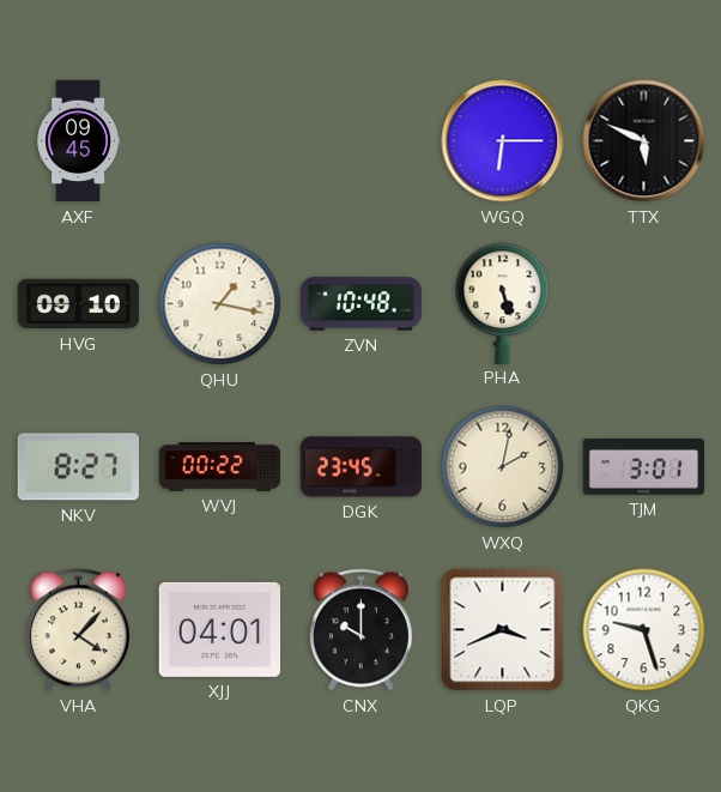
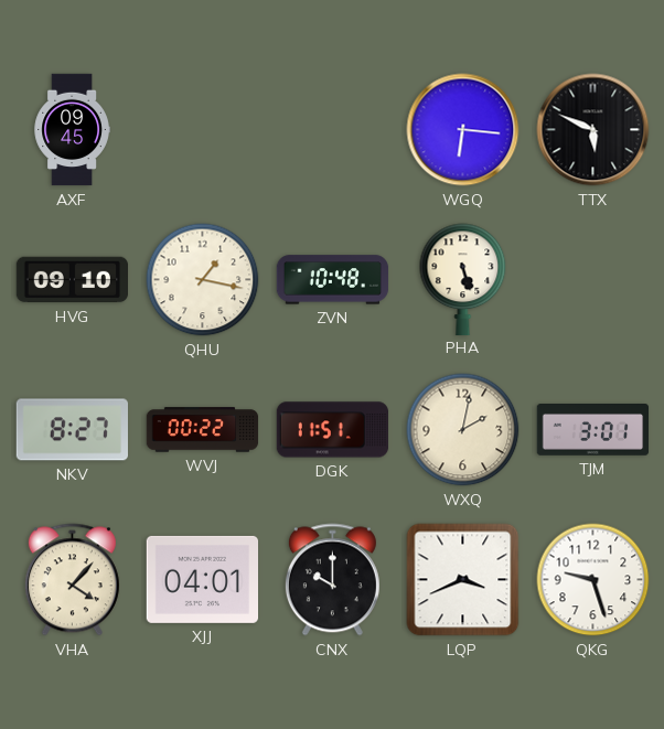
WGQ: 6:15 -> 6:16 (463, 130)
DGK: 23:45 -> 11:51 (332, 430)
